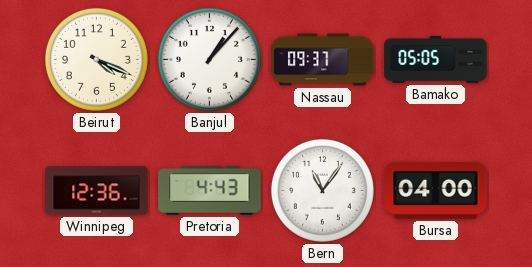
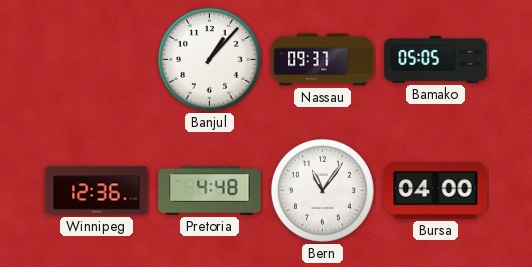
Beirut: 4:19 -> none (96, 59)
Pretoria: 4:43 -> 4:48 (210, 190)
